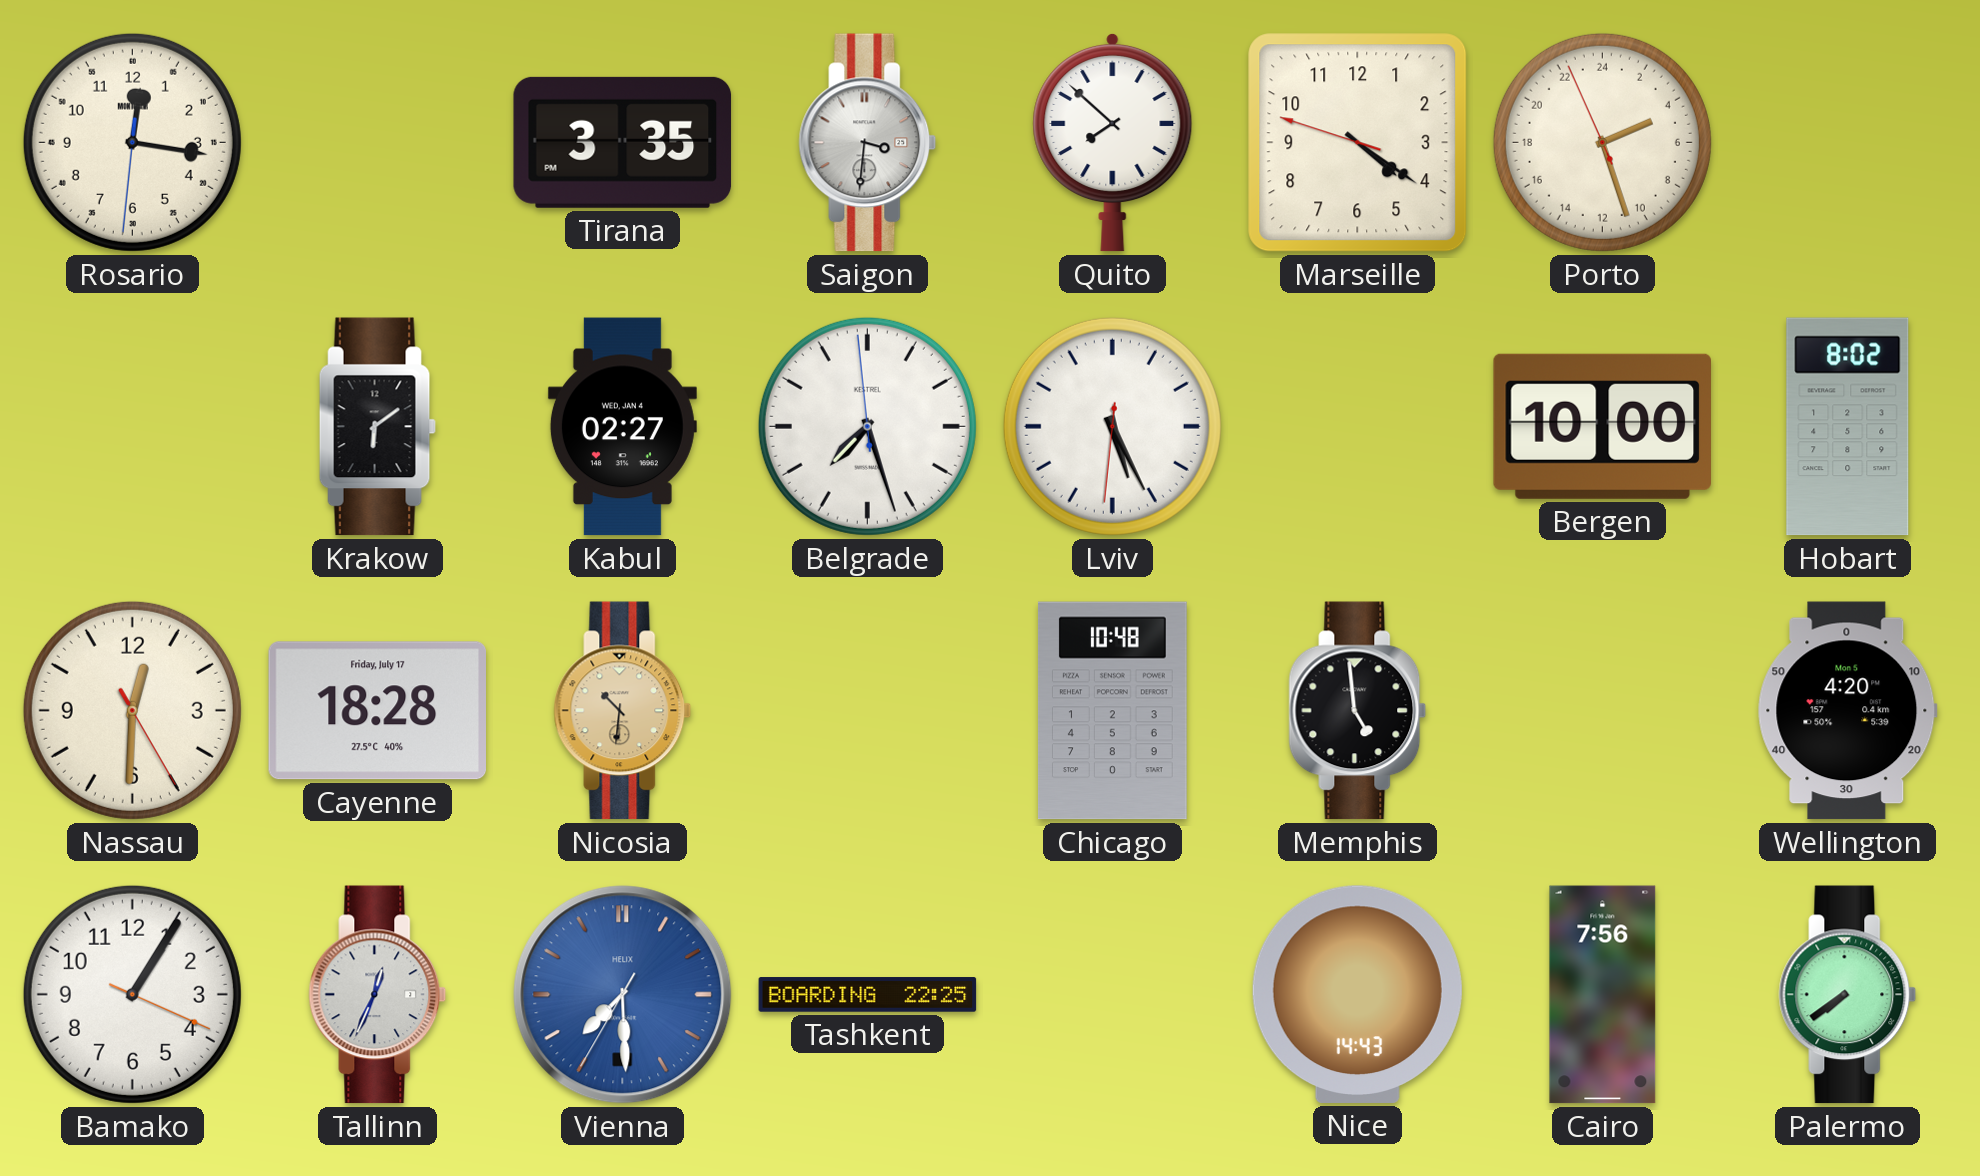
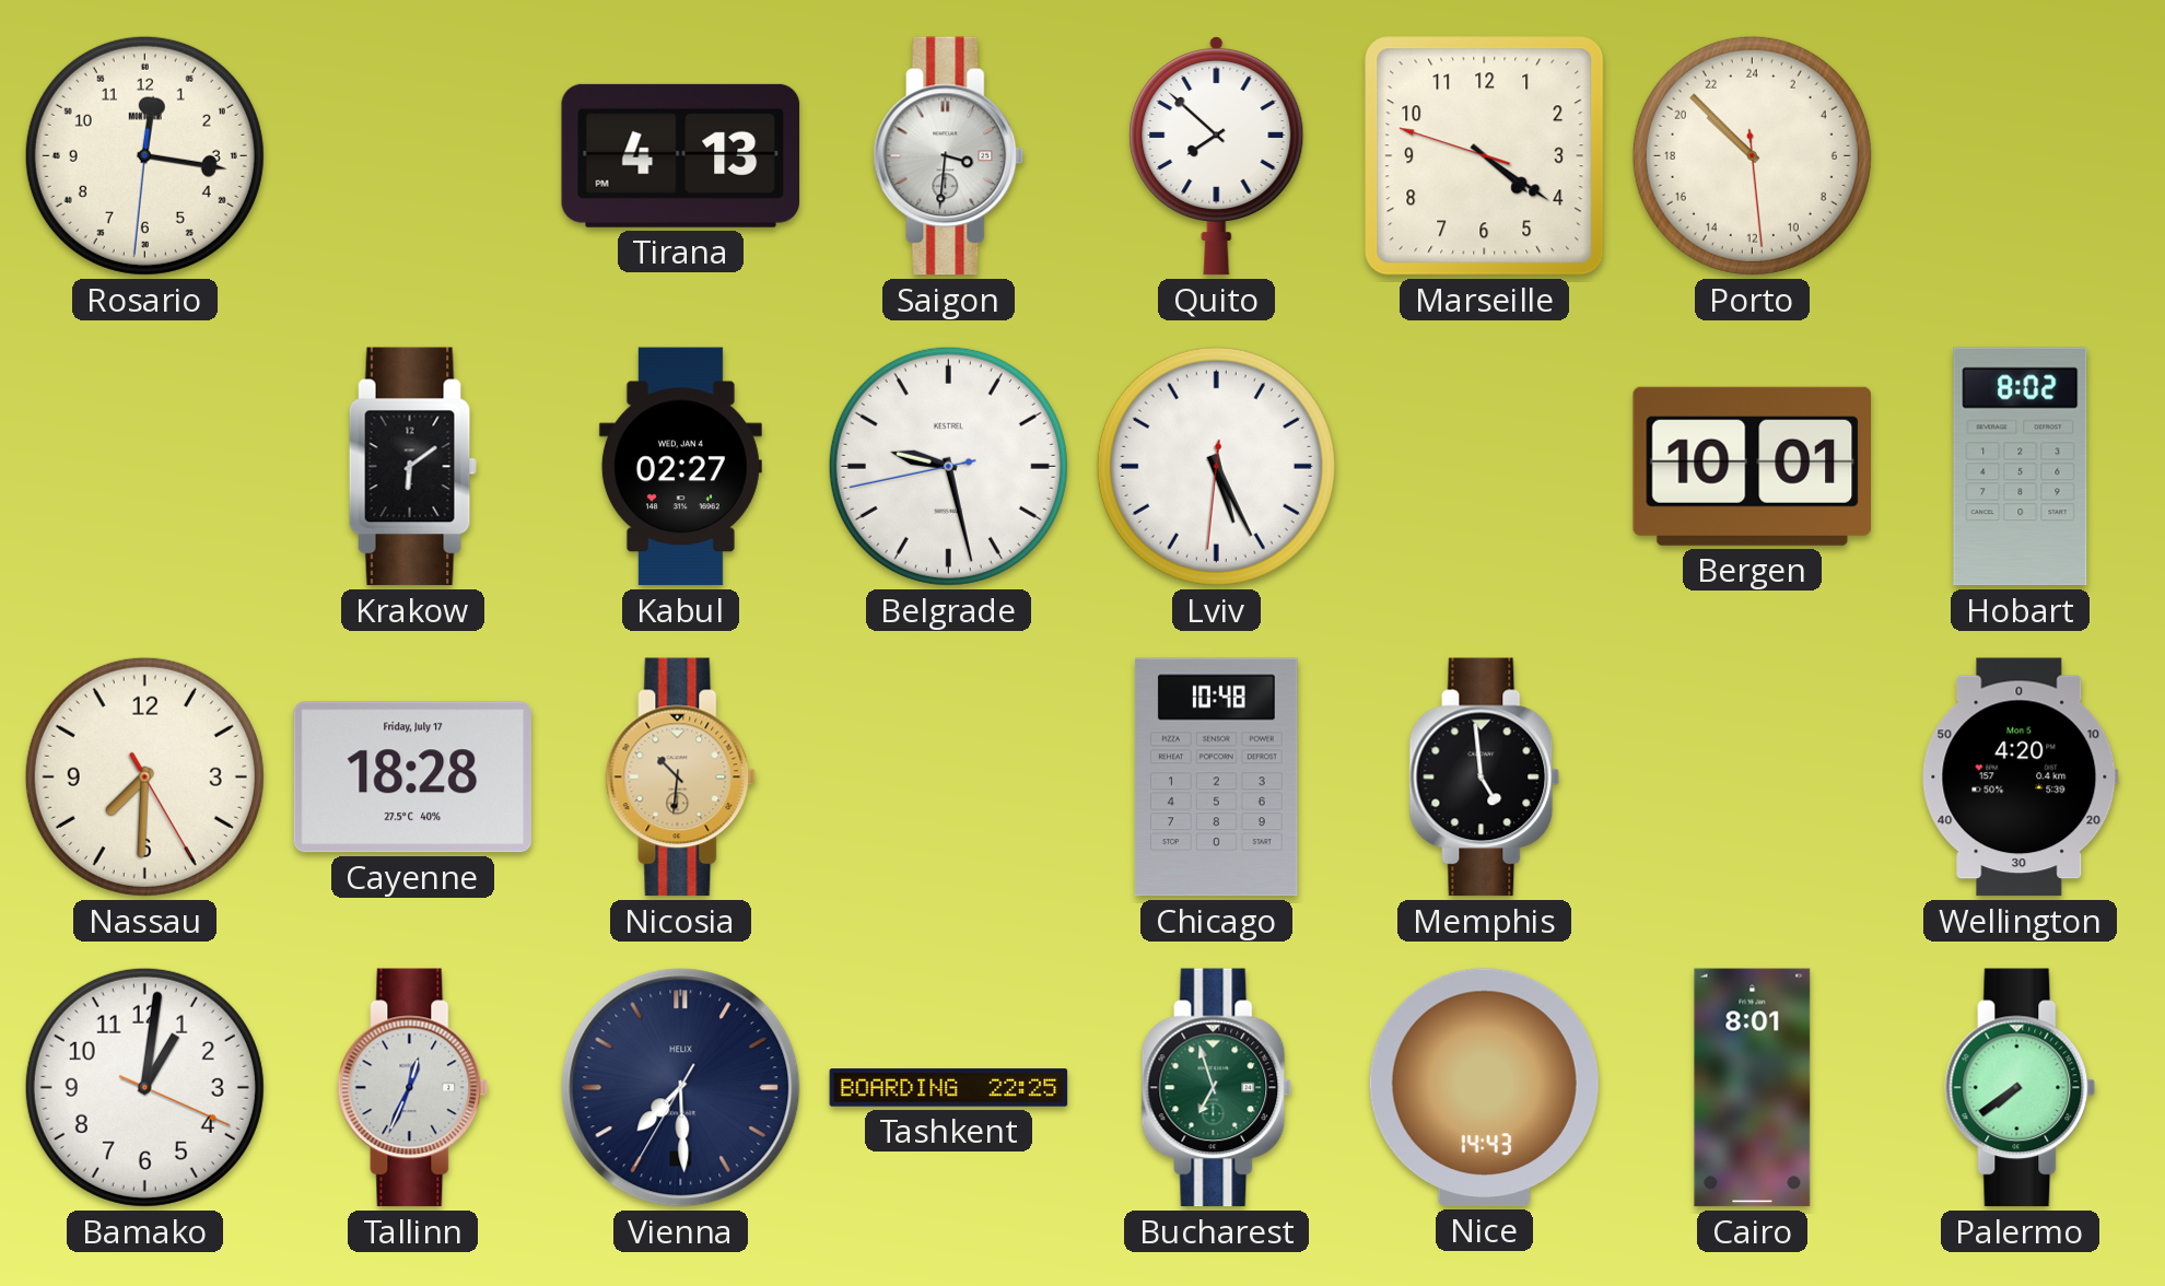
Tirana: 3:35 -> 4:13 (681, 155)
Porto: 4:26 -> 20:52 (1752, 155)
Belgrade: 7:26 -> 9:27 (948, 466)
Bergen: 10:00 -> 10:01 (1752, 466)
Nassau: 12:30 -> 7:30 (144, 776)
Bamako: 1:05 -> 1:01 (144, 1087)
Vienna dial: blue -> navy (681, 1088)
Bucharest: none -> 6:57 (1217, 1088)
Cairo: 7:56 -> 8:01 (1753, 1088)
